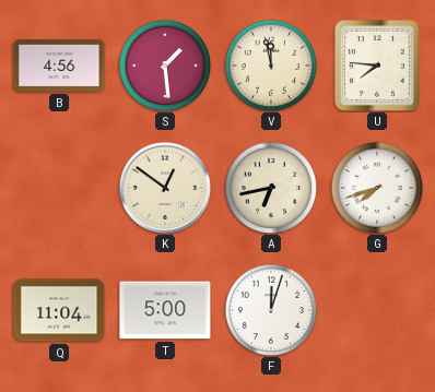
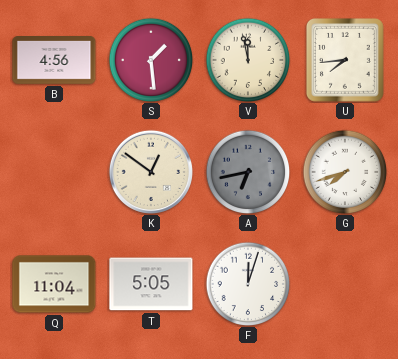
U: 7:46 -> 7:44 (345, 61)
A dial: cream -> grey (248, 172)
T: 5:00 -> 5:05 (151, 284)
